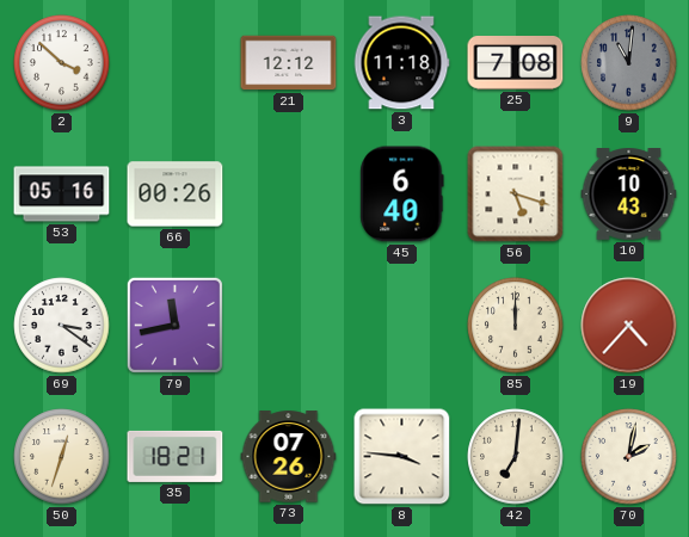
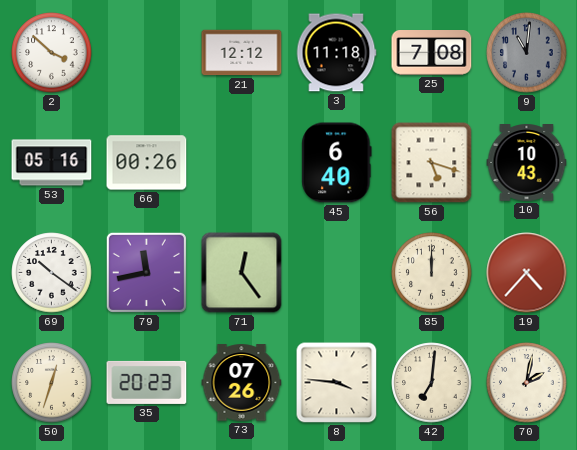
69: 3:21 -> 10:21 (52, 273)
71: none -> 12:24 (242, 273)
35: 18:21 -> 20:23 (147, 382)
